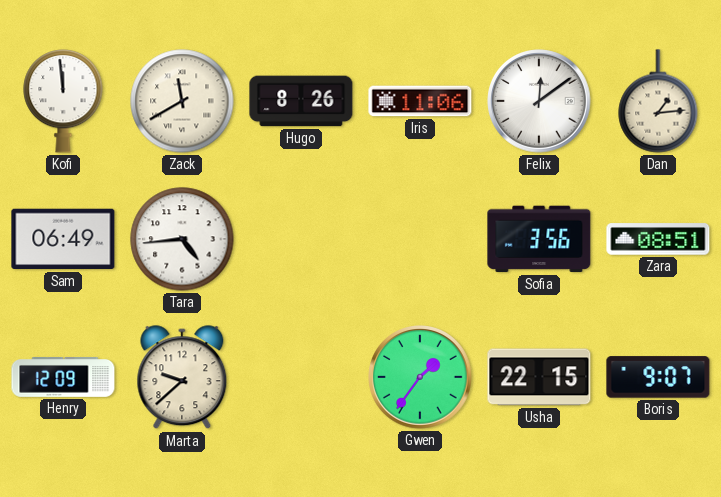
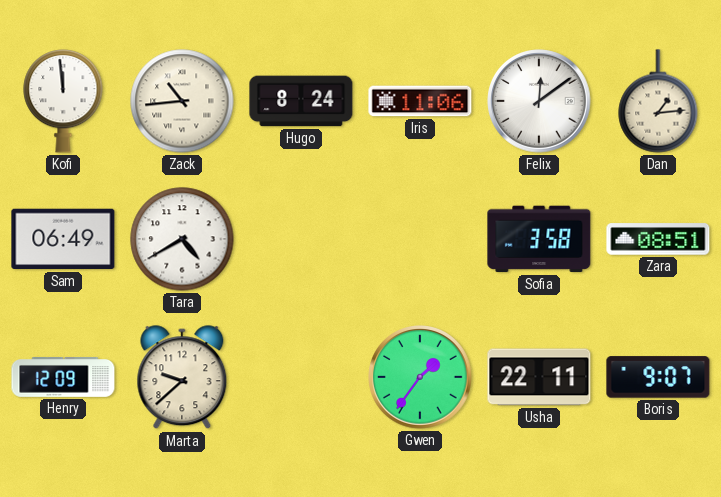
Zack: 11:40 -> 10:44 (182, 101)
Hugo: 8:26 -> 8:24 (301, 101)
Tara: 4:44 -> 4:40 (182, 239)
Sofia: 3:56 -> 3:58 (539, 239)
Usha: 22:15 -> 22:11 (539, 377)
